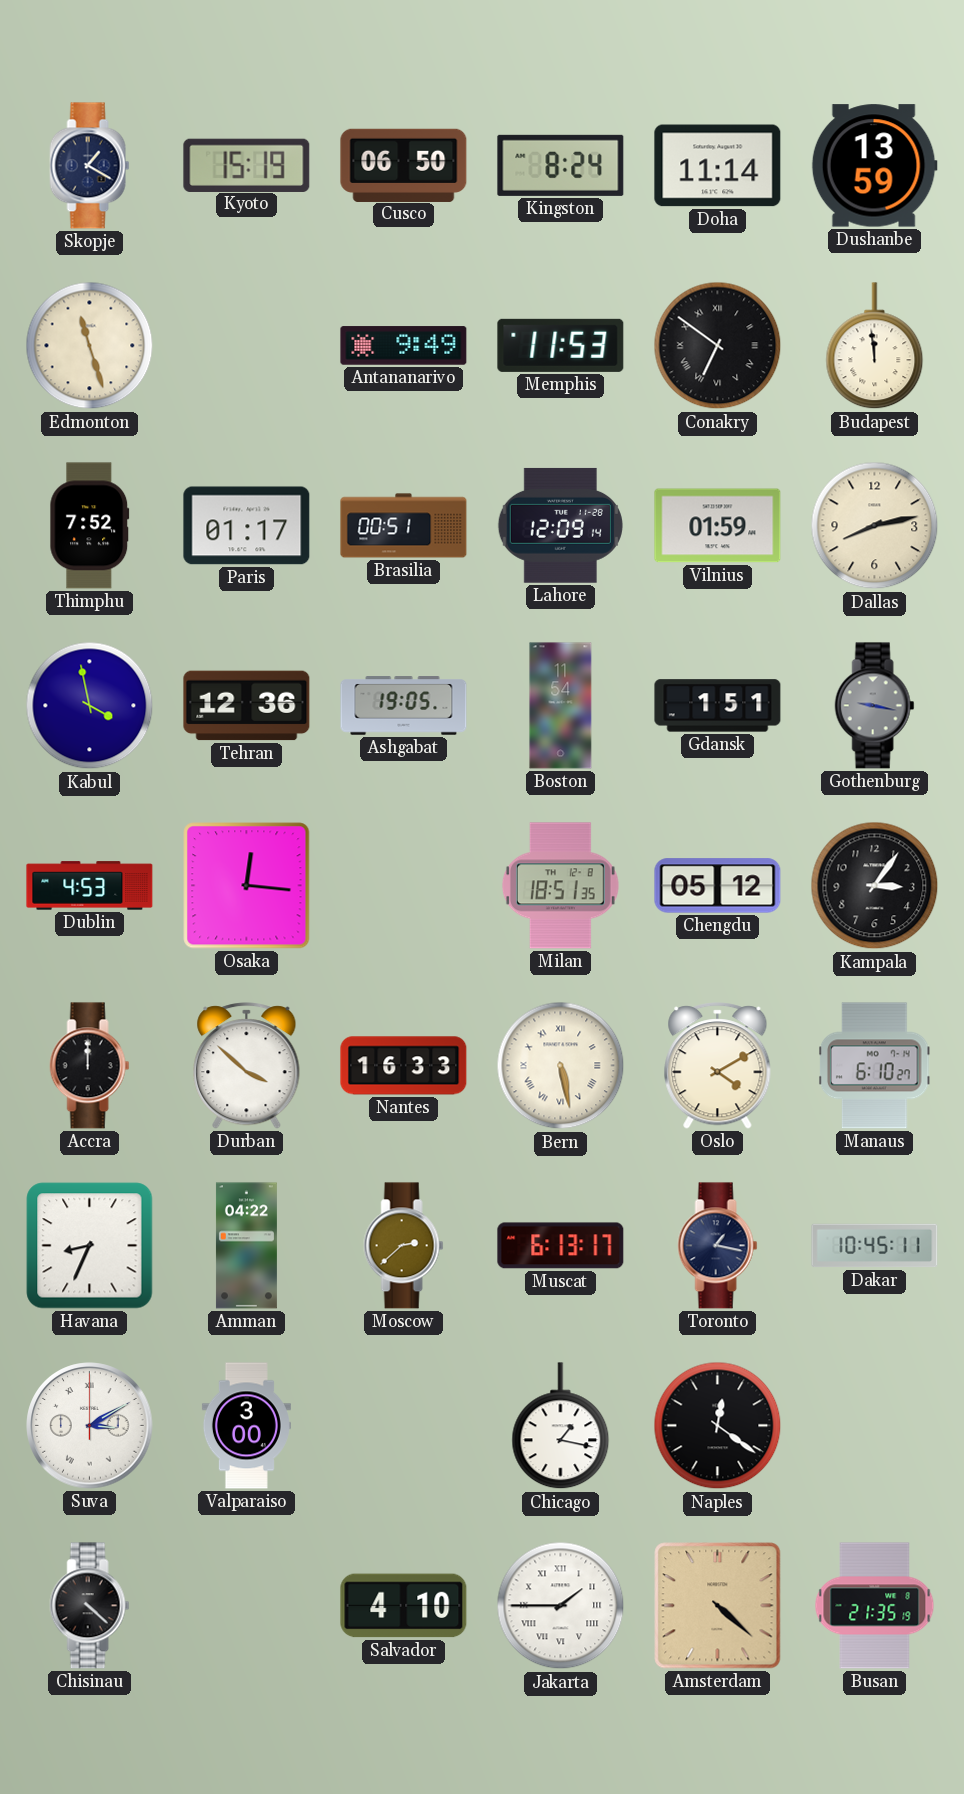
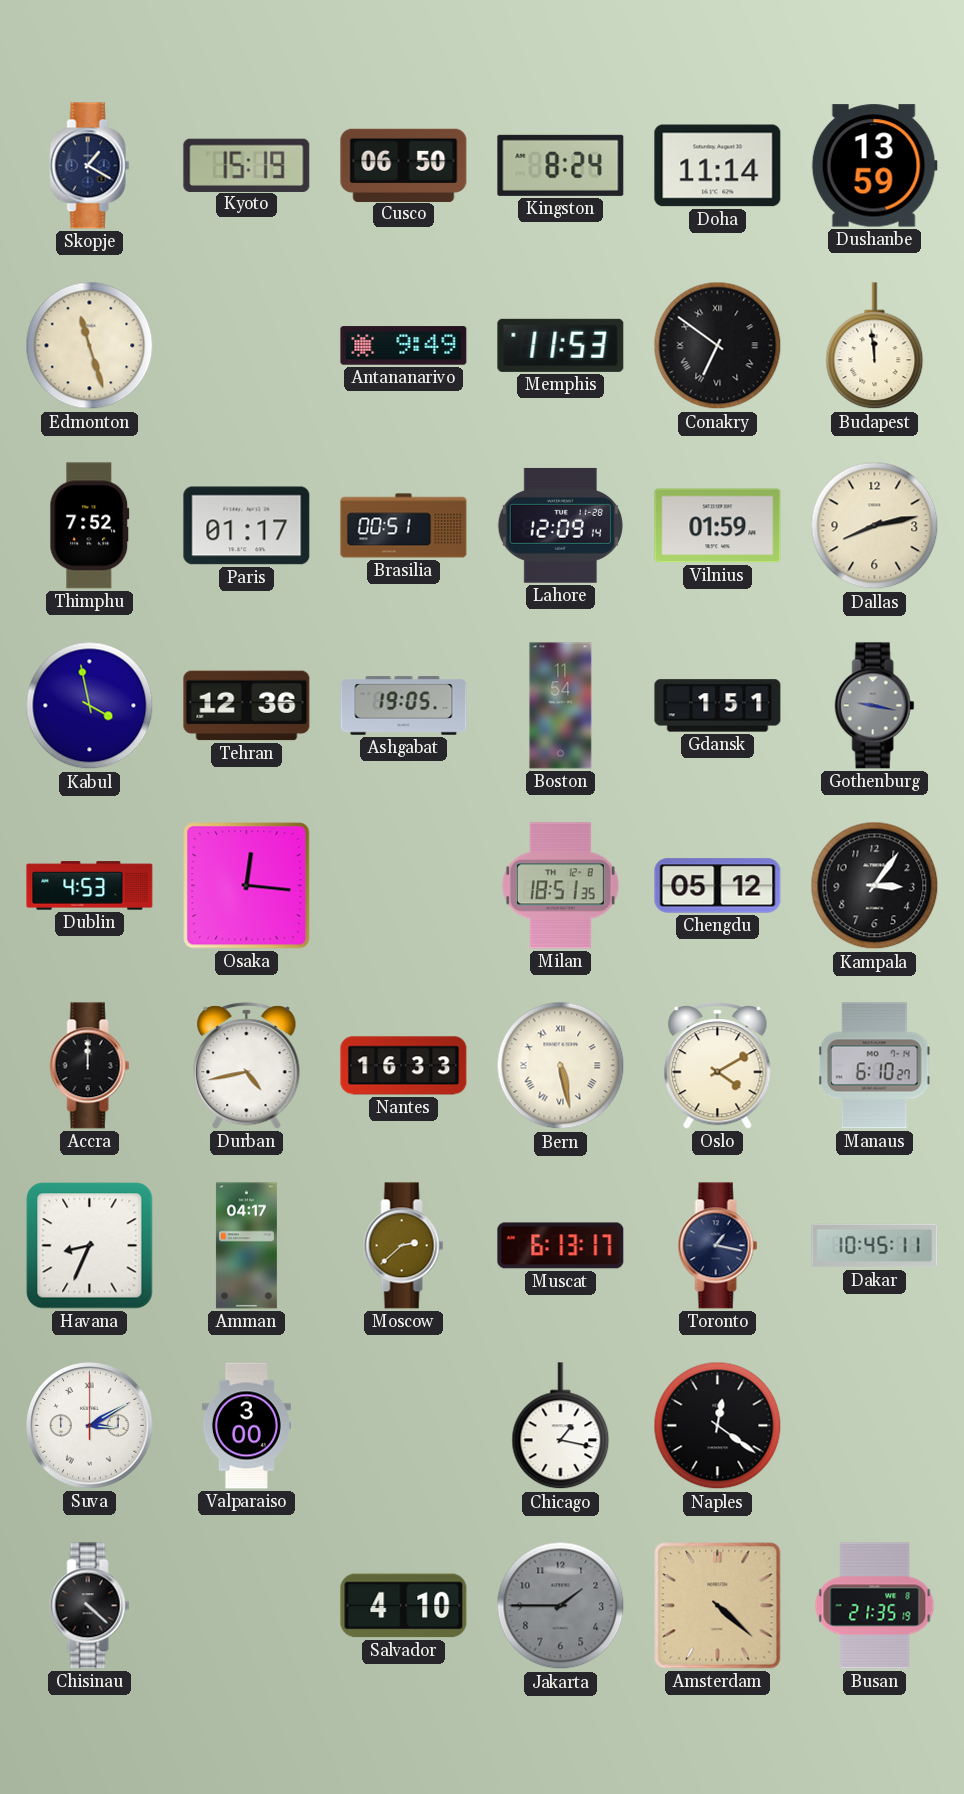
Durban: 3:52 -> 4:43 (247, 1066)
Amman: 04:22 -> 04:17 (246, 1246)
Jakarta dial: white -> grey (561, 1606)
Jakarta numerals: Roman -> Arabic (561, 1606)
